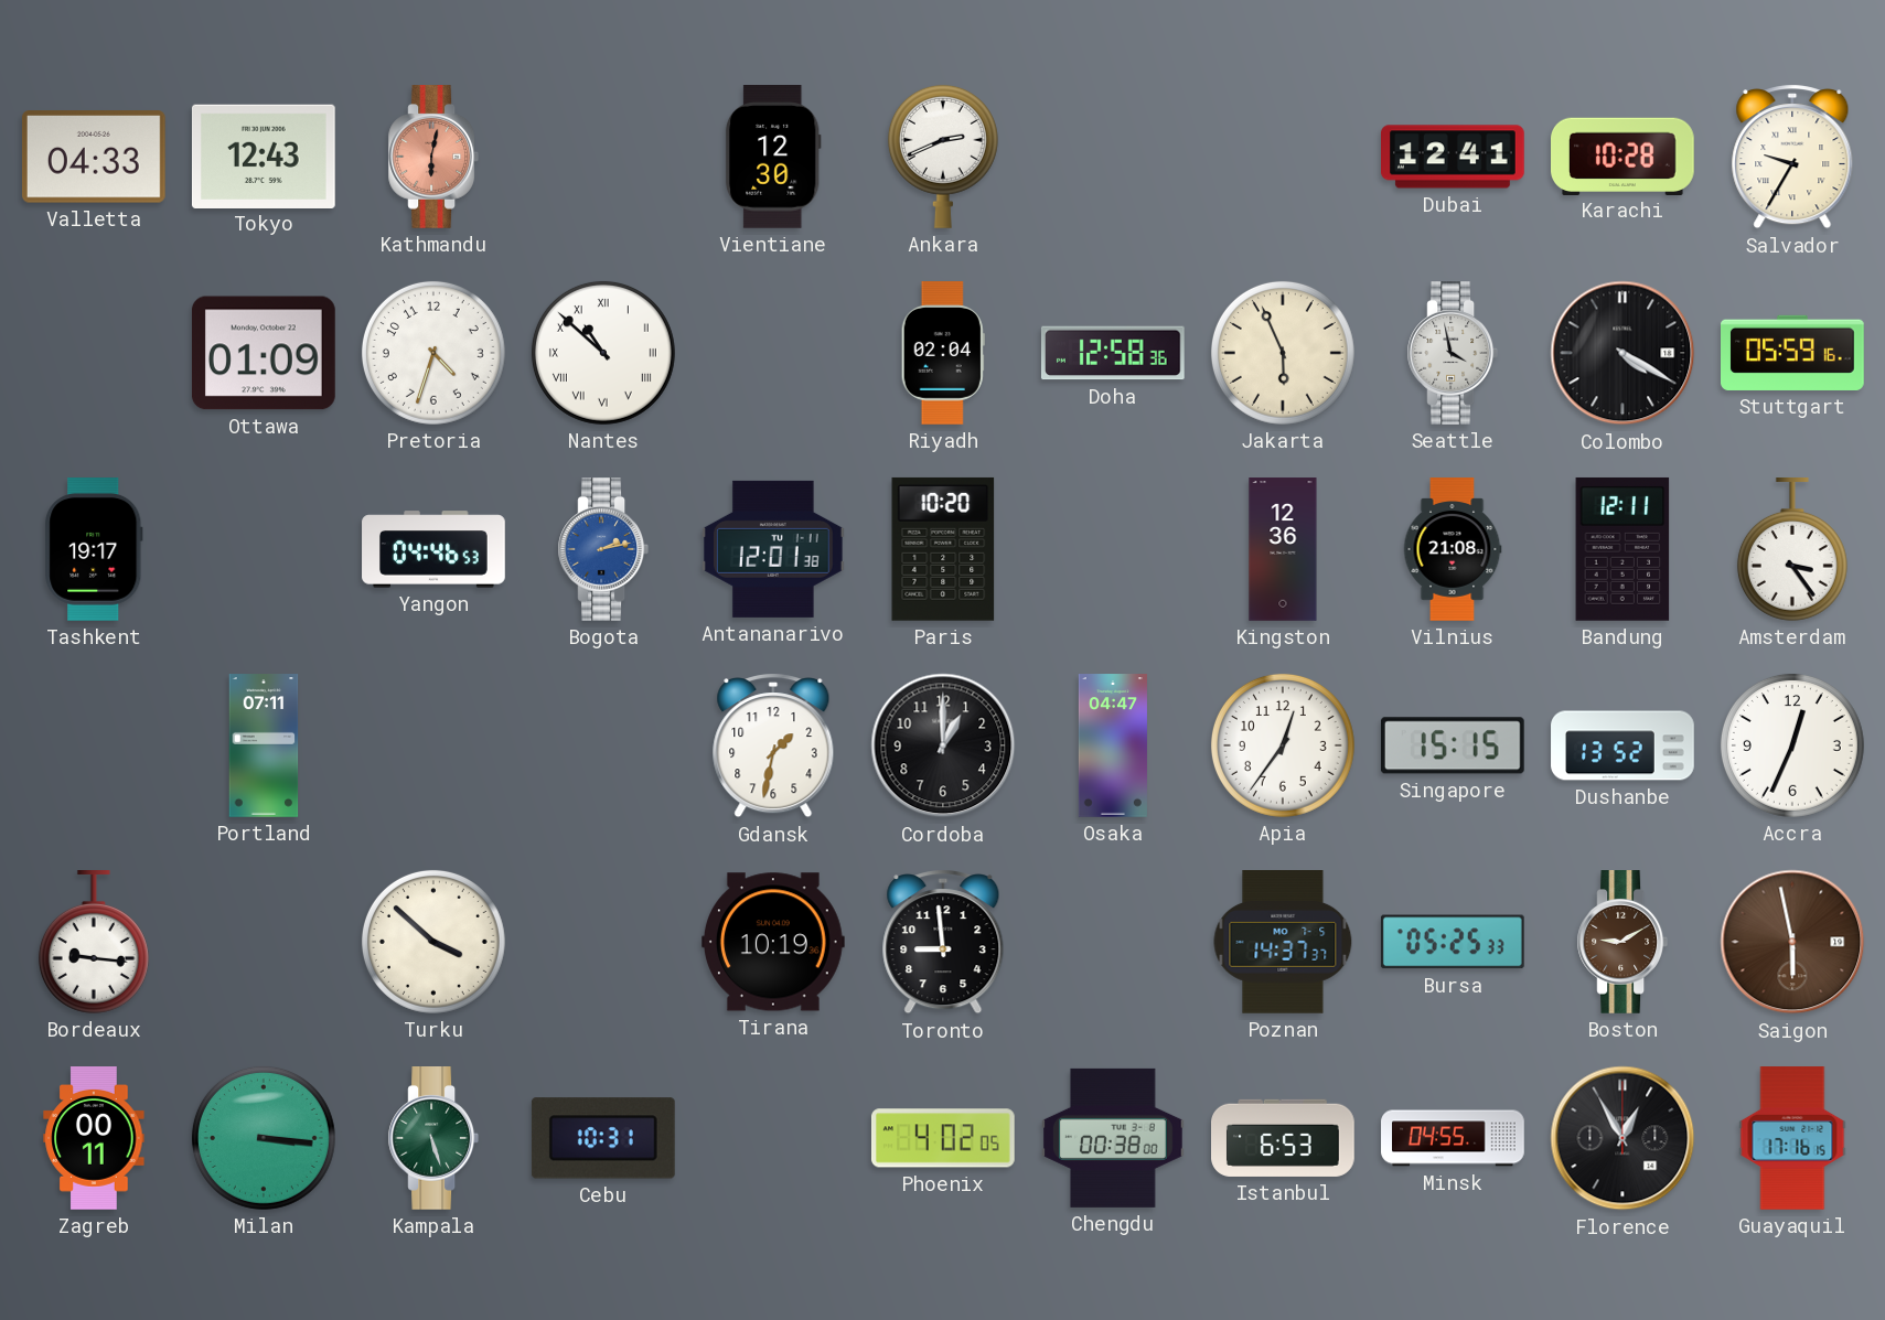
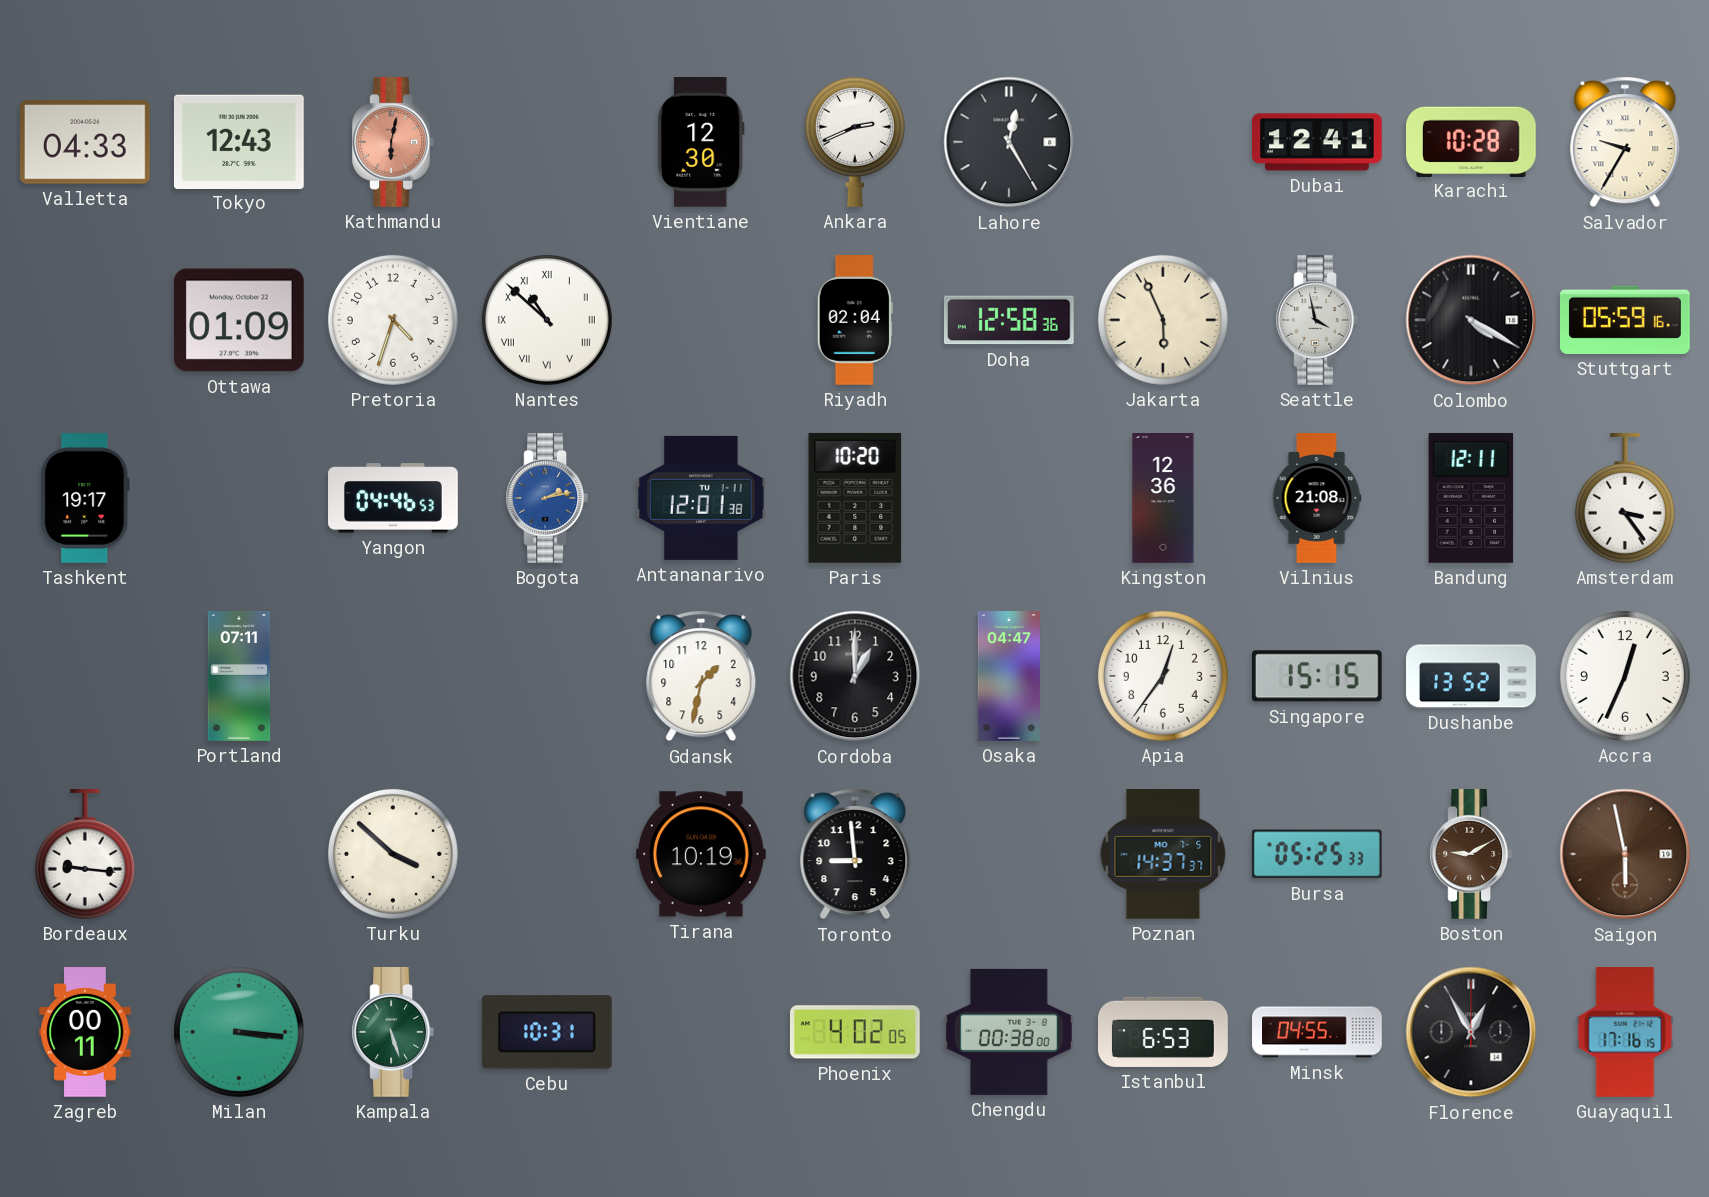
Lahore: none -> 12:25 (1009, 142)
